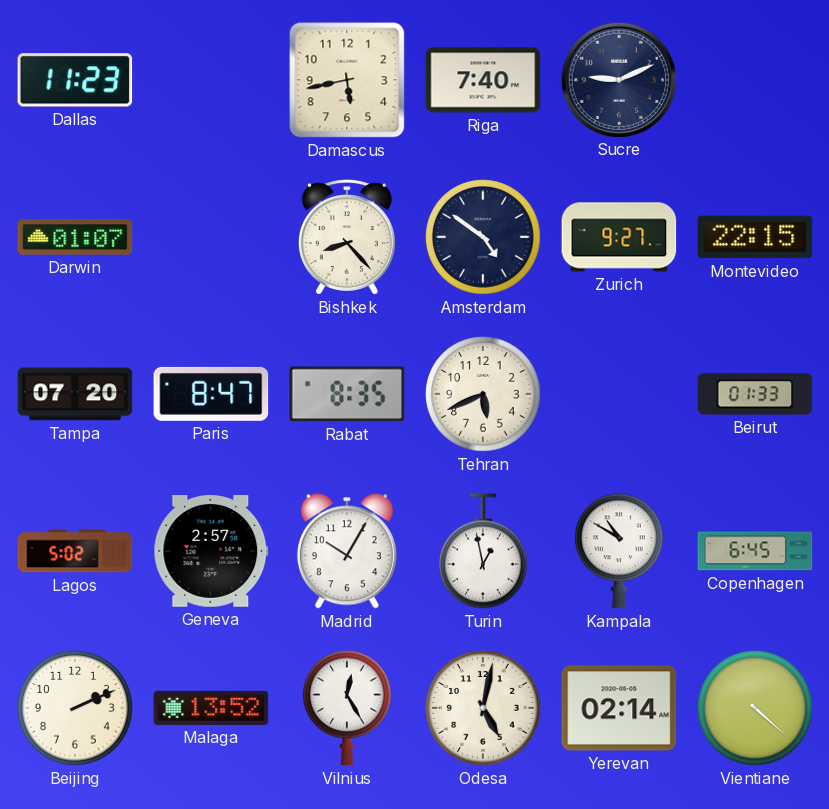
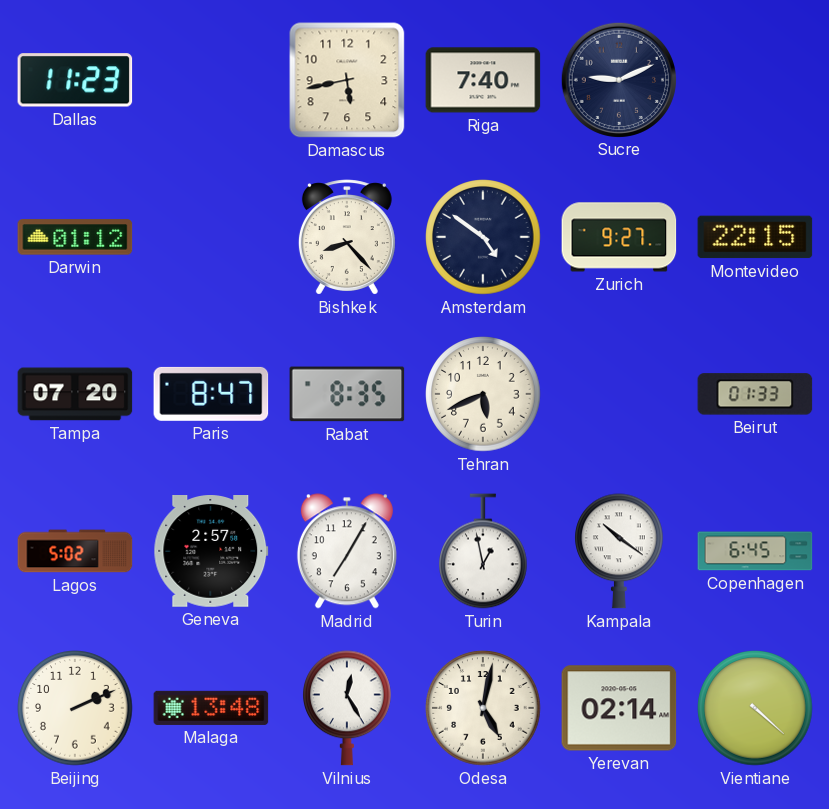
Darwin: 01:07 -> 01:12 (75, 237)
Madrid: 10:05 -> 7:05 (347, 551)
Kampala: 10:50 -> 10:21 (620, 551)
Malaga: 13:52 -> 13:48 (211, 708)
